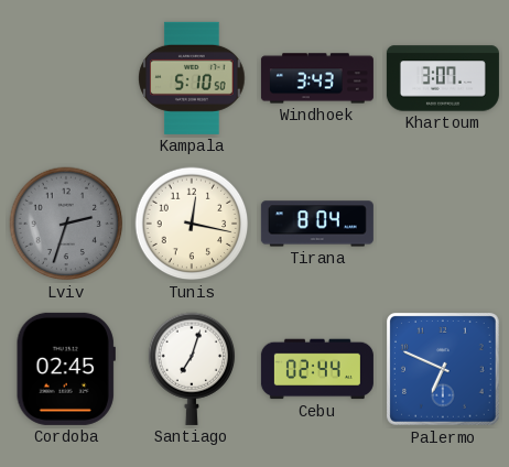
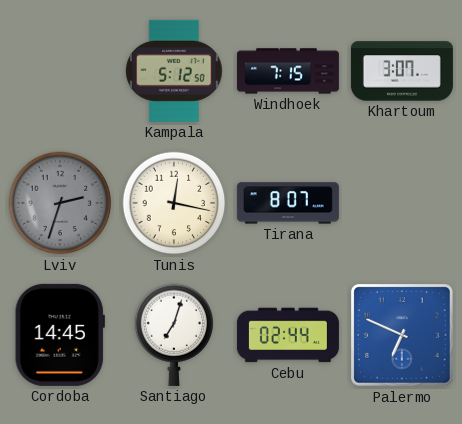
Kampala: 5:10 -> 5:12 (174, 71)
Windhoek: 3:43 -> 7:15 (288, 71)
Tirana: 8:04 -> 8:07 (288, 203)
Cordoba: 02:45 -> 14:45 (60, 335)
